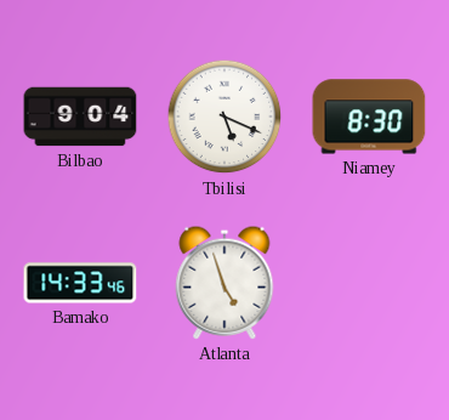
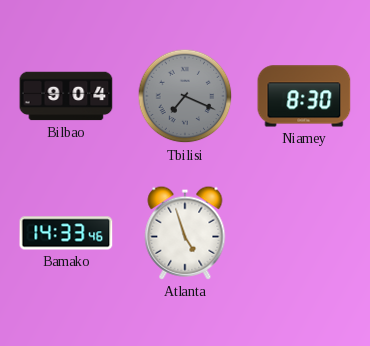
Tbilisi: 5:19 -> 7:19 (185, 96)
Tbilisi dial: white -> grey (185, 96)
